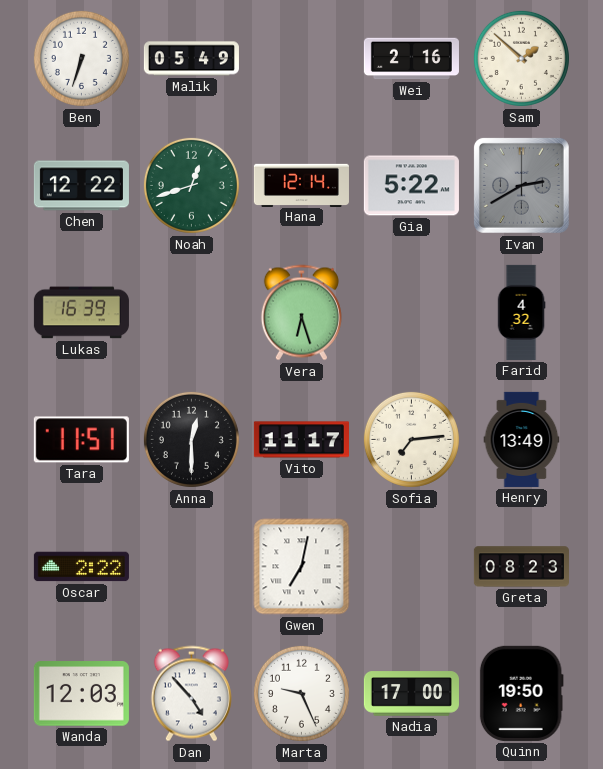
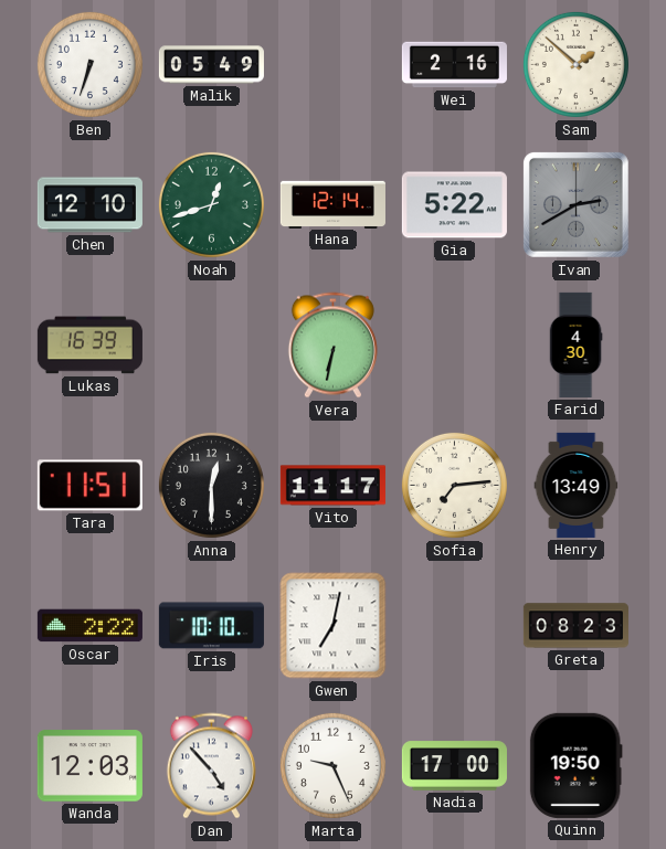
Chen: 12:22 -> 12:10 (89, 205)
Vera: 6:27 -> 6:32 (332, 346)
Farid: 4:32 -> 4:30 (575, 344)
Iris: none -> 10:10 (211, 626)
